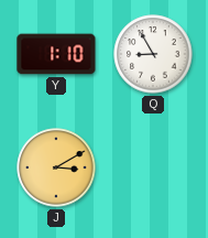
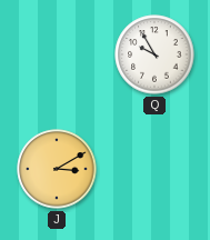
Y: 1:10 -> none (56, 54)
Q: 8:55 -> 9:55 (154, 54)
